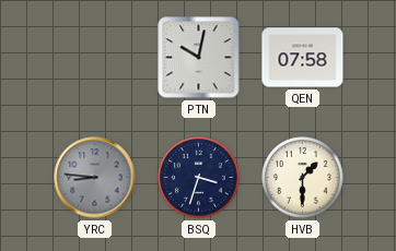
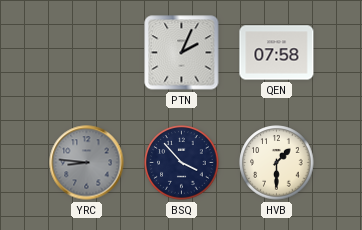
PTN: 10:02 -> 2:04 (182, 53)
BSQ: 3:33 -> 3:53 (182, 163)
